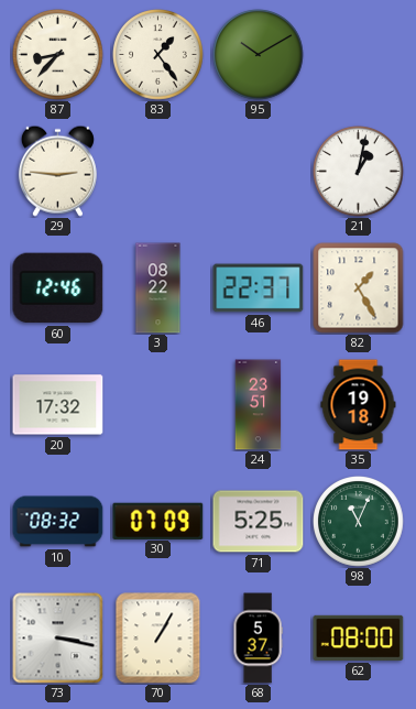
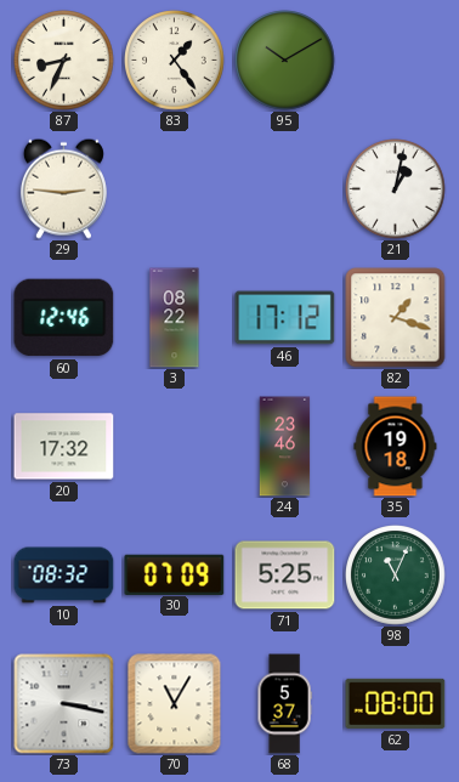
87: 8:37 -> 8:34 (64, 61)
46: 22:37 -> 17:12 (285, 318)
82: 1:25 -> 1:18 (396, 318)
24: 23:51 -> 23:46 (285, 447)
70: 1:05 -> 11:05 (175, 704)
